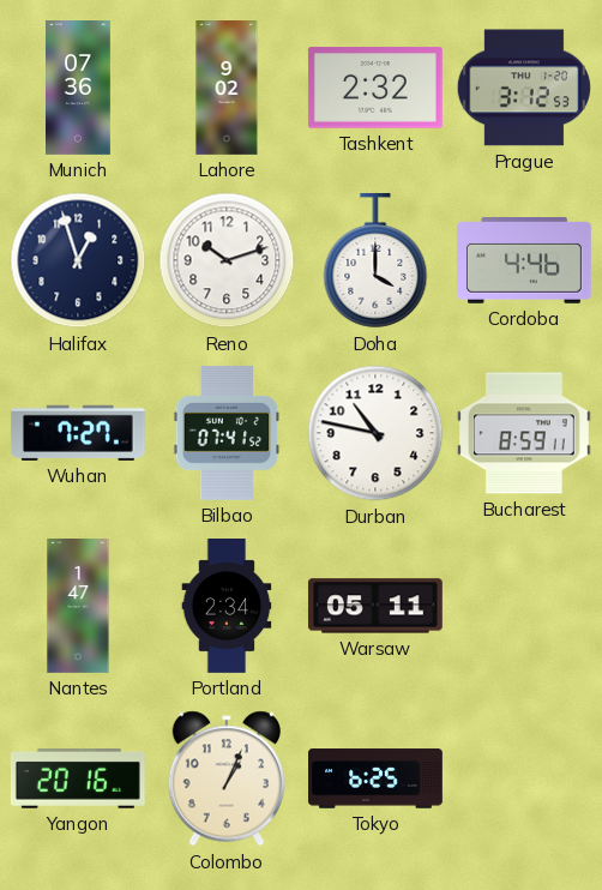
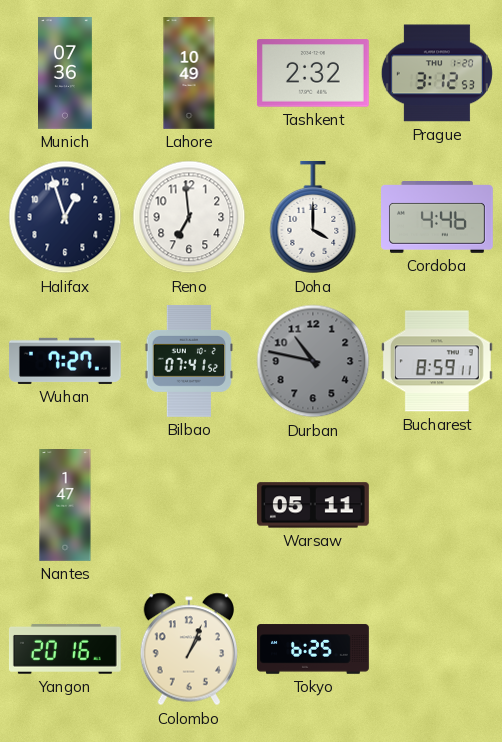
Lahore: 9:02 -> 10:49 (189, 74)
Reno: 10:12 -> 6:59 (189, 217)
Durban dial: white -> grey (313, 361)
Portland: 2:34 -> none (227, 607)
